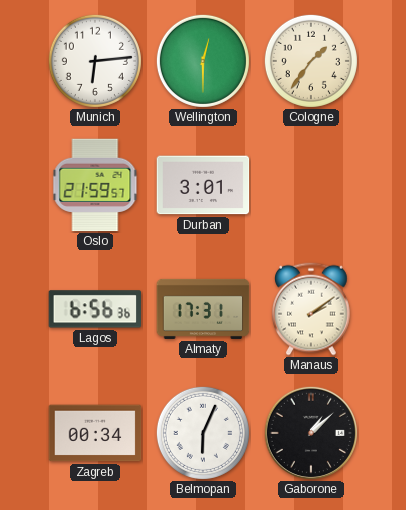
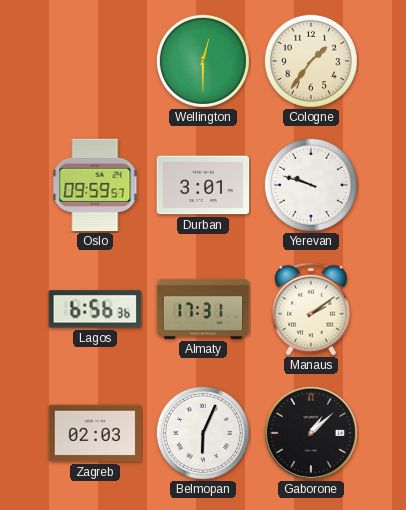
Munich: 6:14 -> none (95, 61)
Oslo: 21:59 -> 09:59 (95, 185)
Yerevan: none -> 9:48 (311, 185)
Zagreb: 00:34 -> 02:03 (95, 433)
